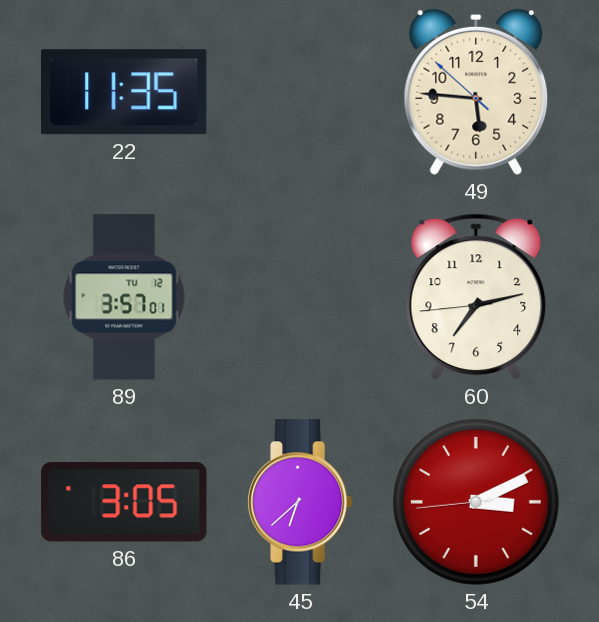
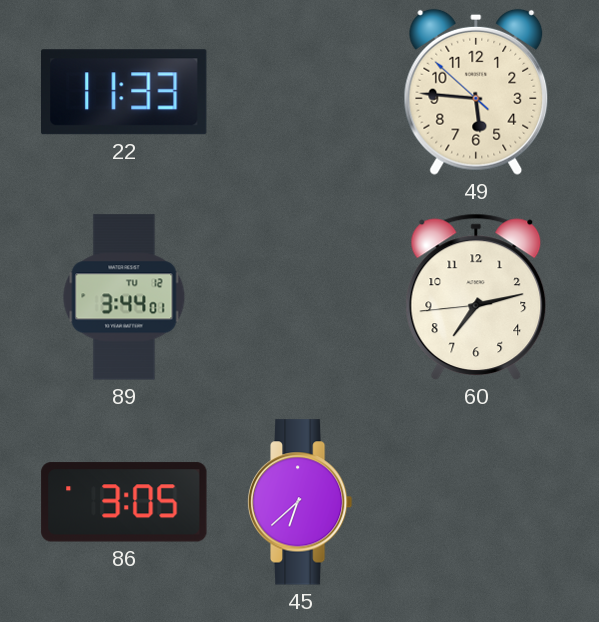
22: 11:35 -> 11:33 (125, 92)
89: 3:57 -> 3:44 (124, 297)
54: 3:10 -> none (476, 502)
